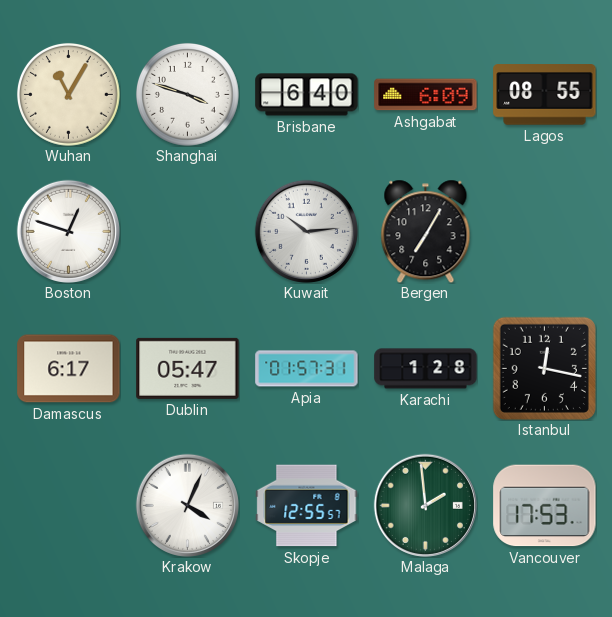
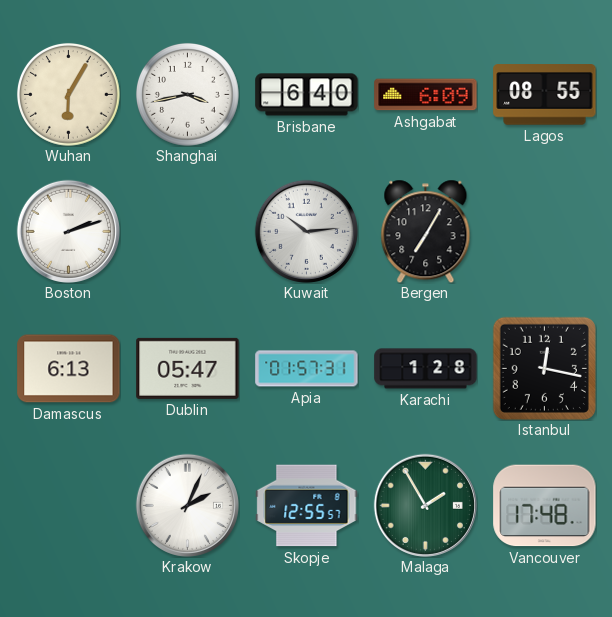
Wuhan: 11:05 -> 6:05 (68, 94)
Shanghai: 3:48 -> 3:43 (187, 94)
Boston: 12:48 -> 2:12 (68, 231)
Damascus: 6:17 -> 6:13 (69, 369)
Krakow: 4:04 -> 2:04 (187, 505)
Malaga: 1:59 -> 1:55 (425, 505)
Vancouver: 17:53 -> 17:48 (545, 506)
